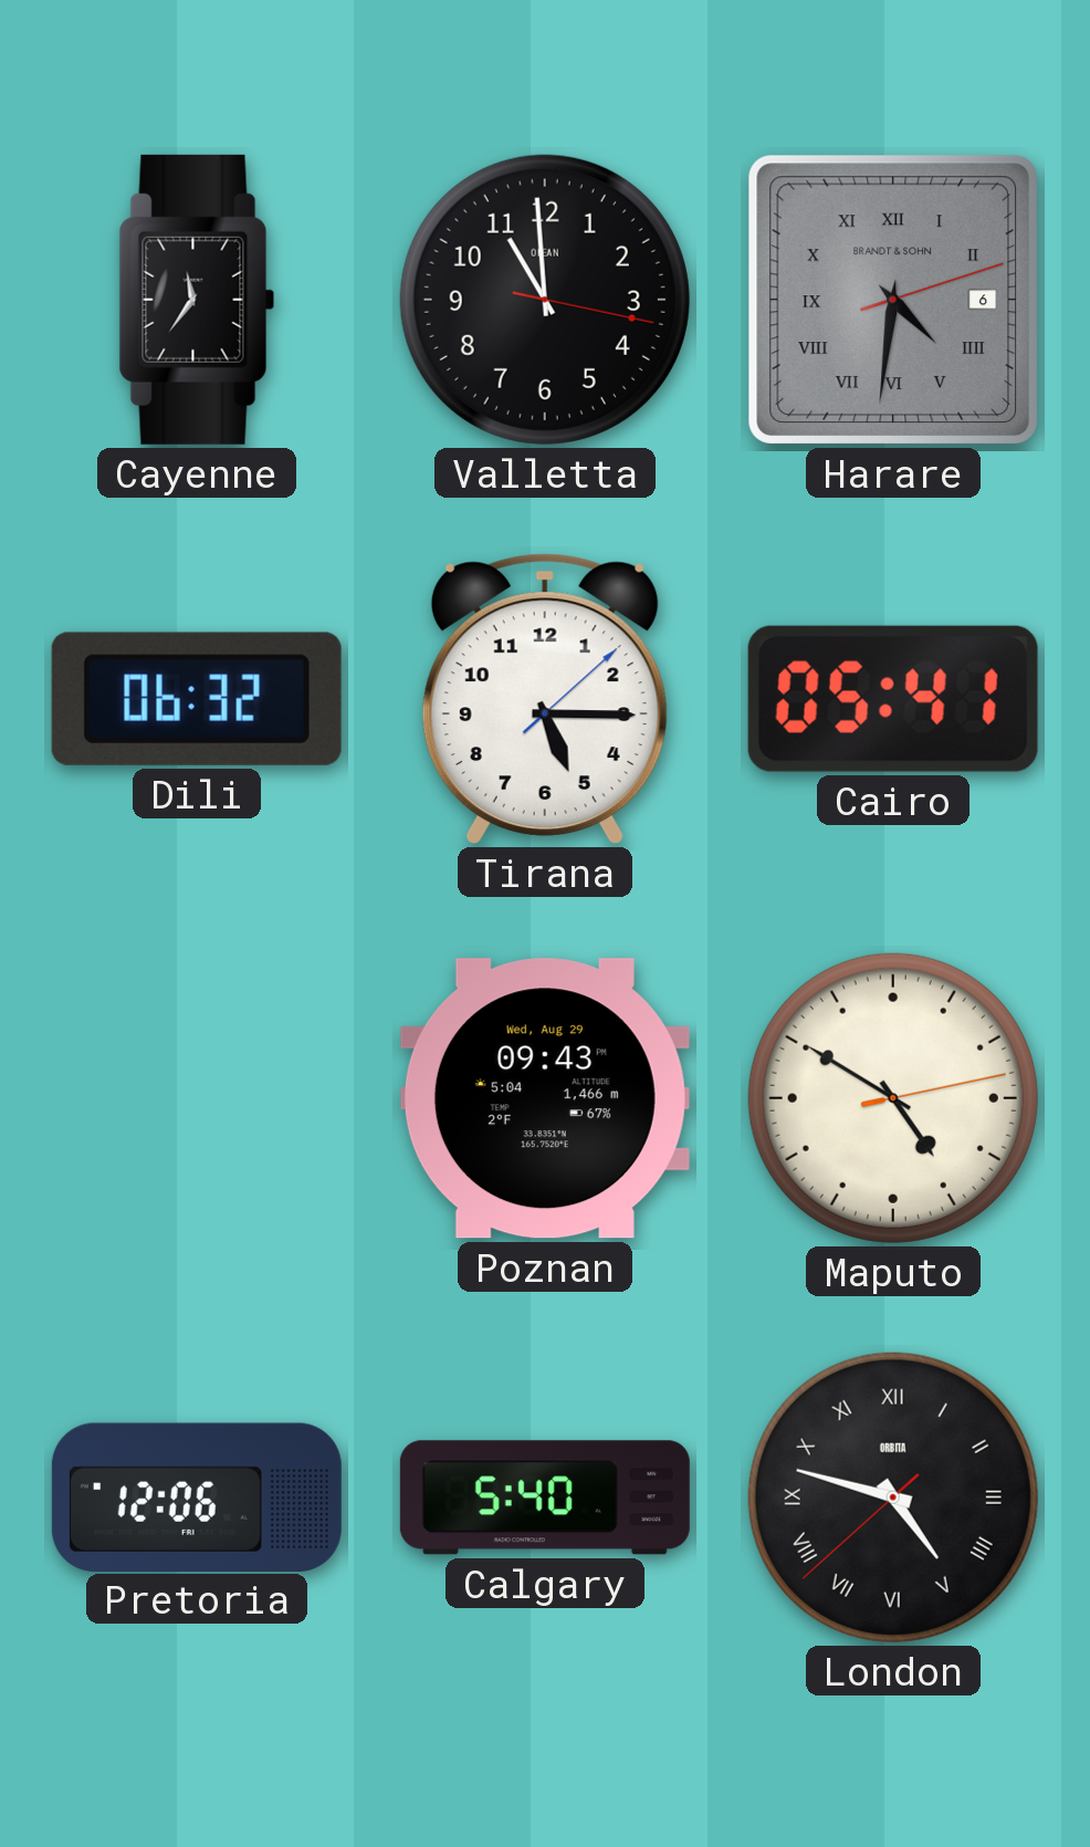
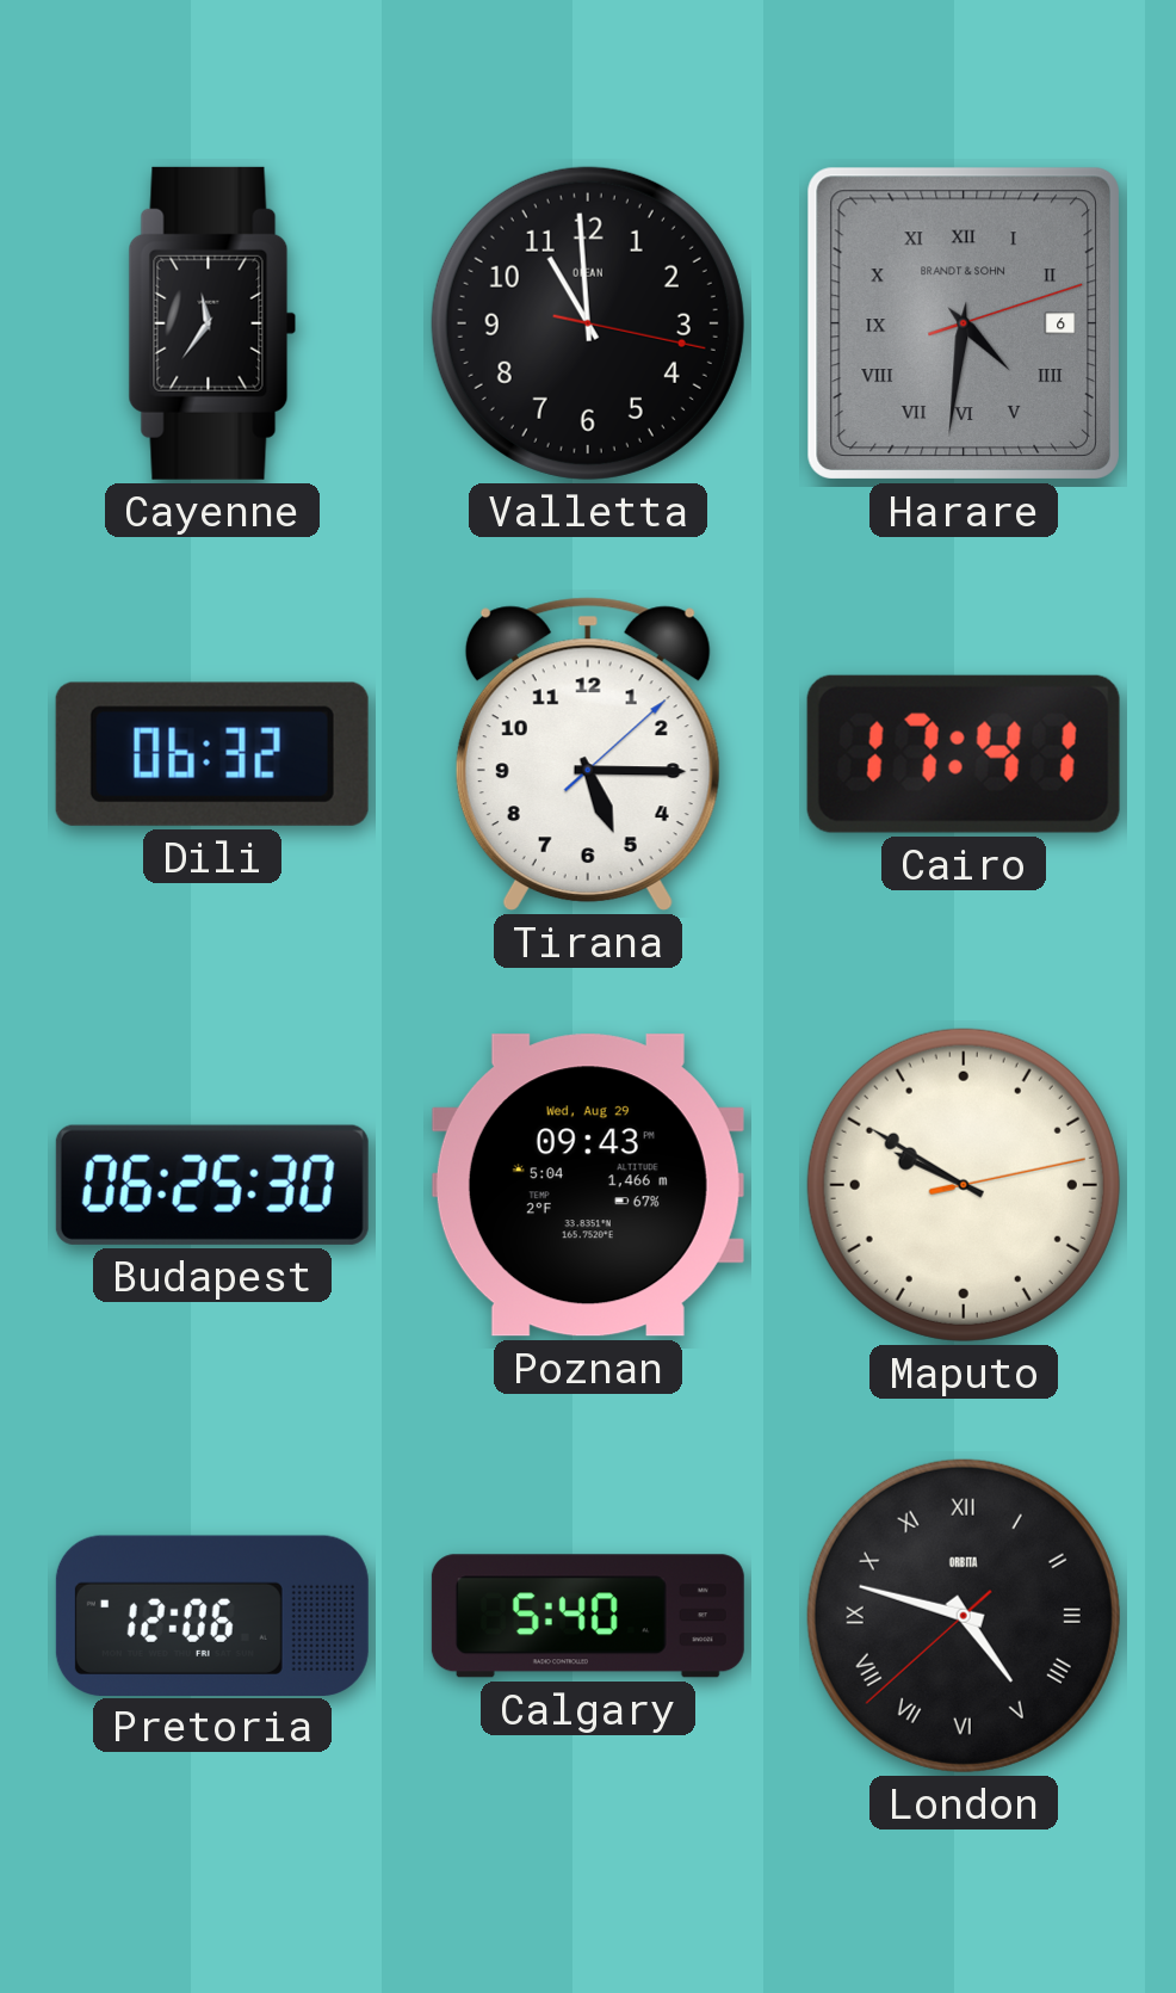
Cairo: 05:41 -> 17:41 (964, 754)
Budapest: none -> 06:25 (212, 1185)
Maputo: 4:50 -> 9:50 (964, 1185)
